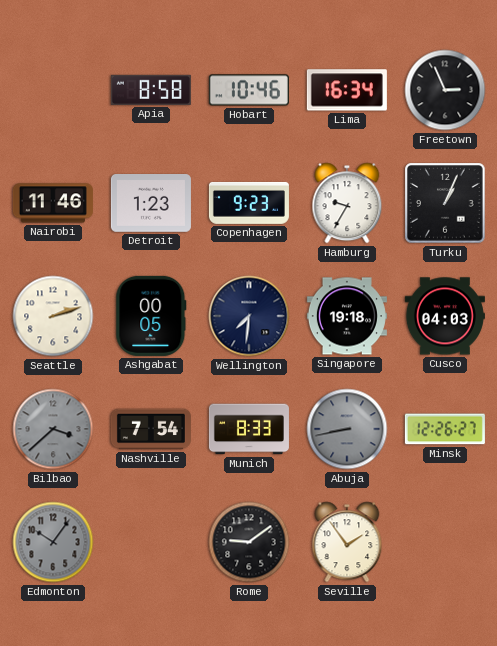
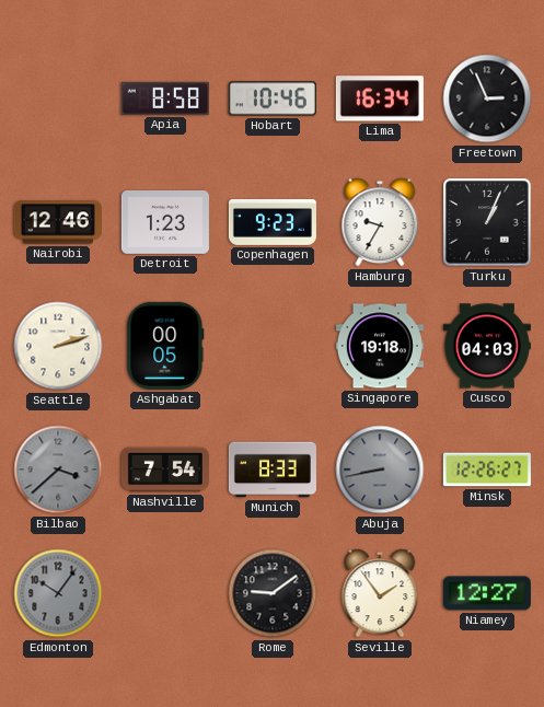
Nairobi: 11:46 -> 12:46 (58, 222)
Wellington: 7:31 -> none (249, 316)
Niamey: none -> 12:27 (487, 593)
